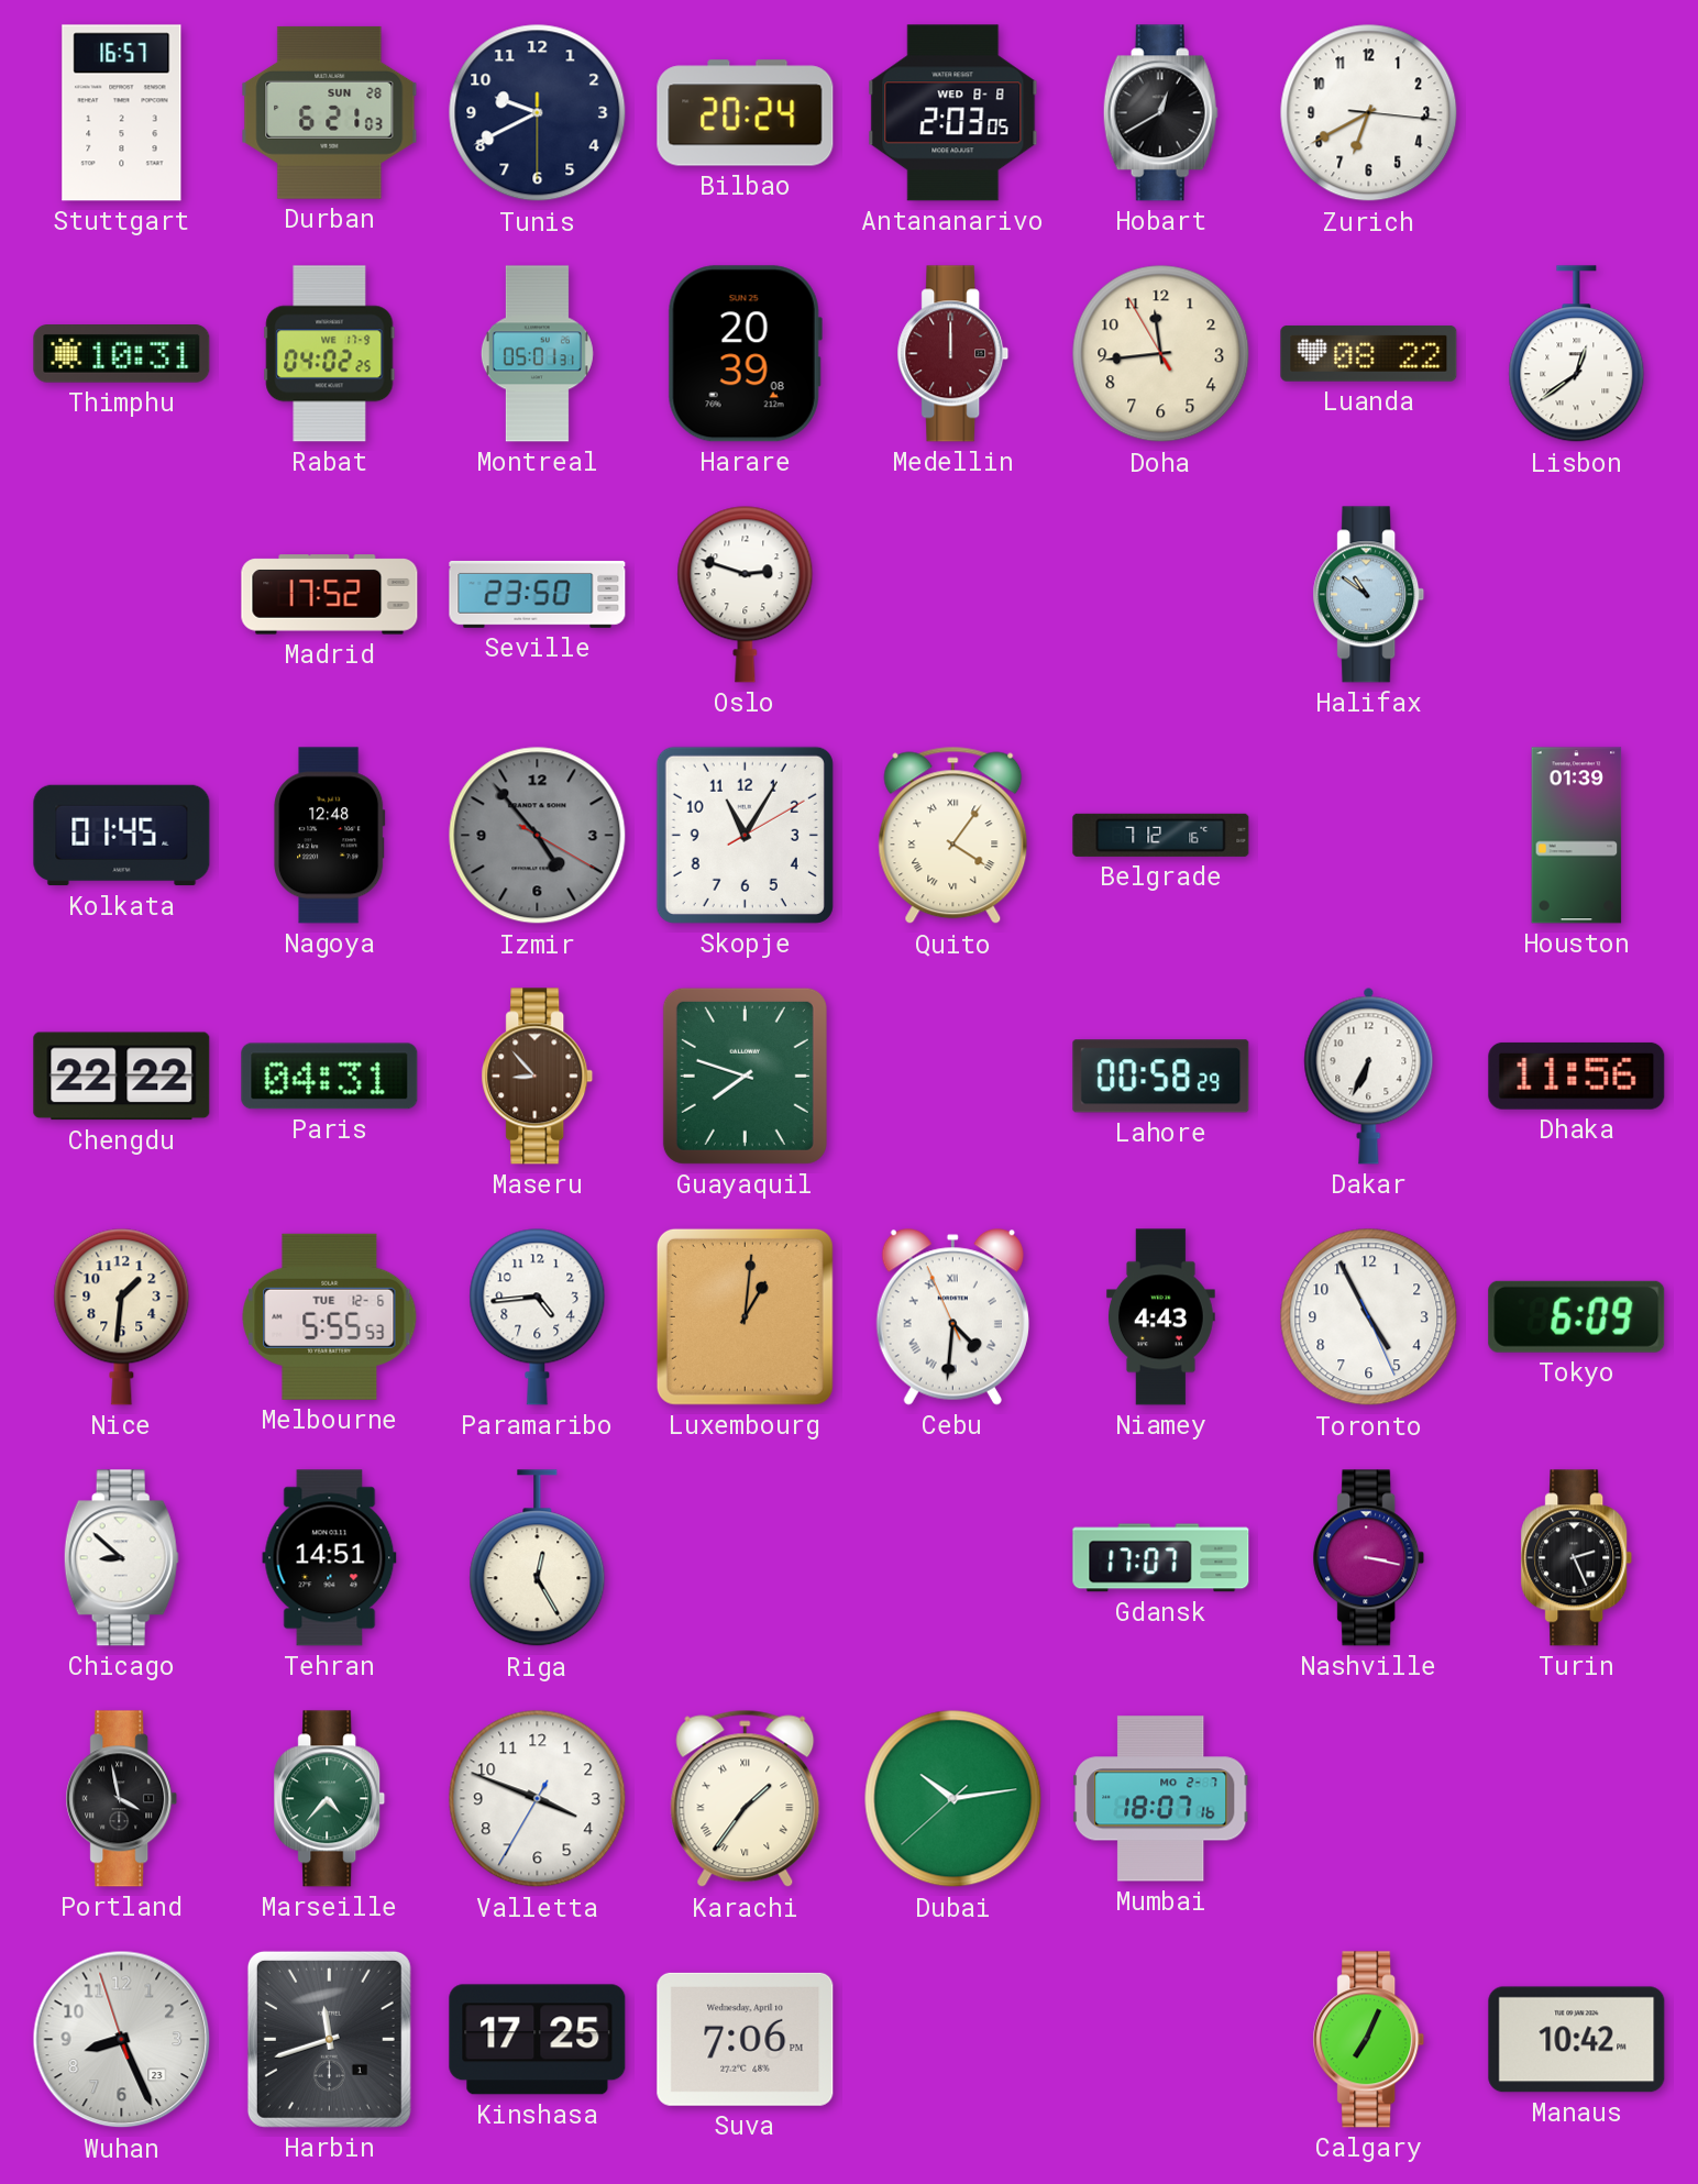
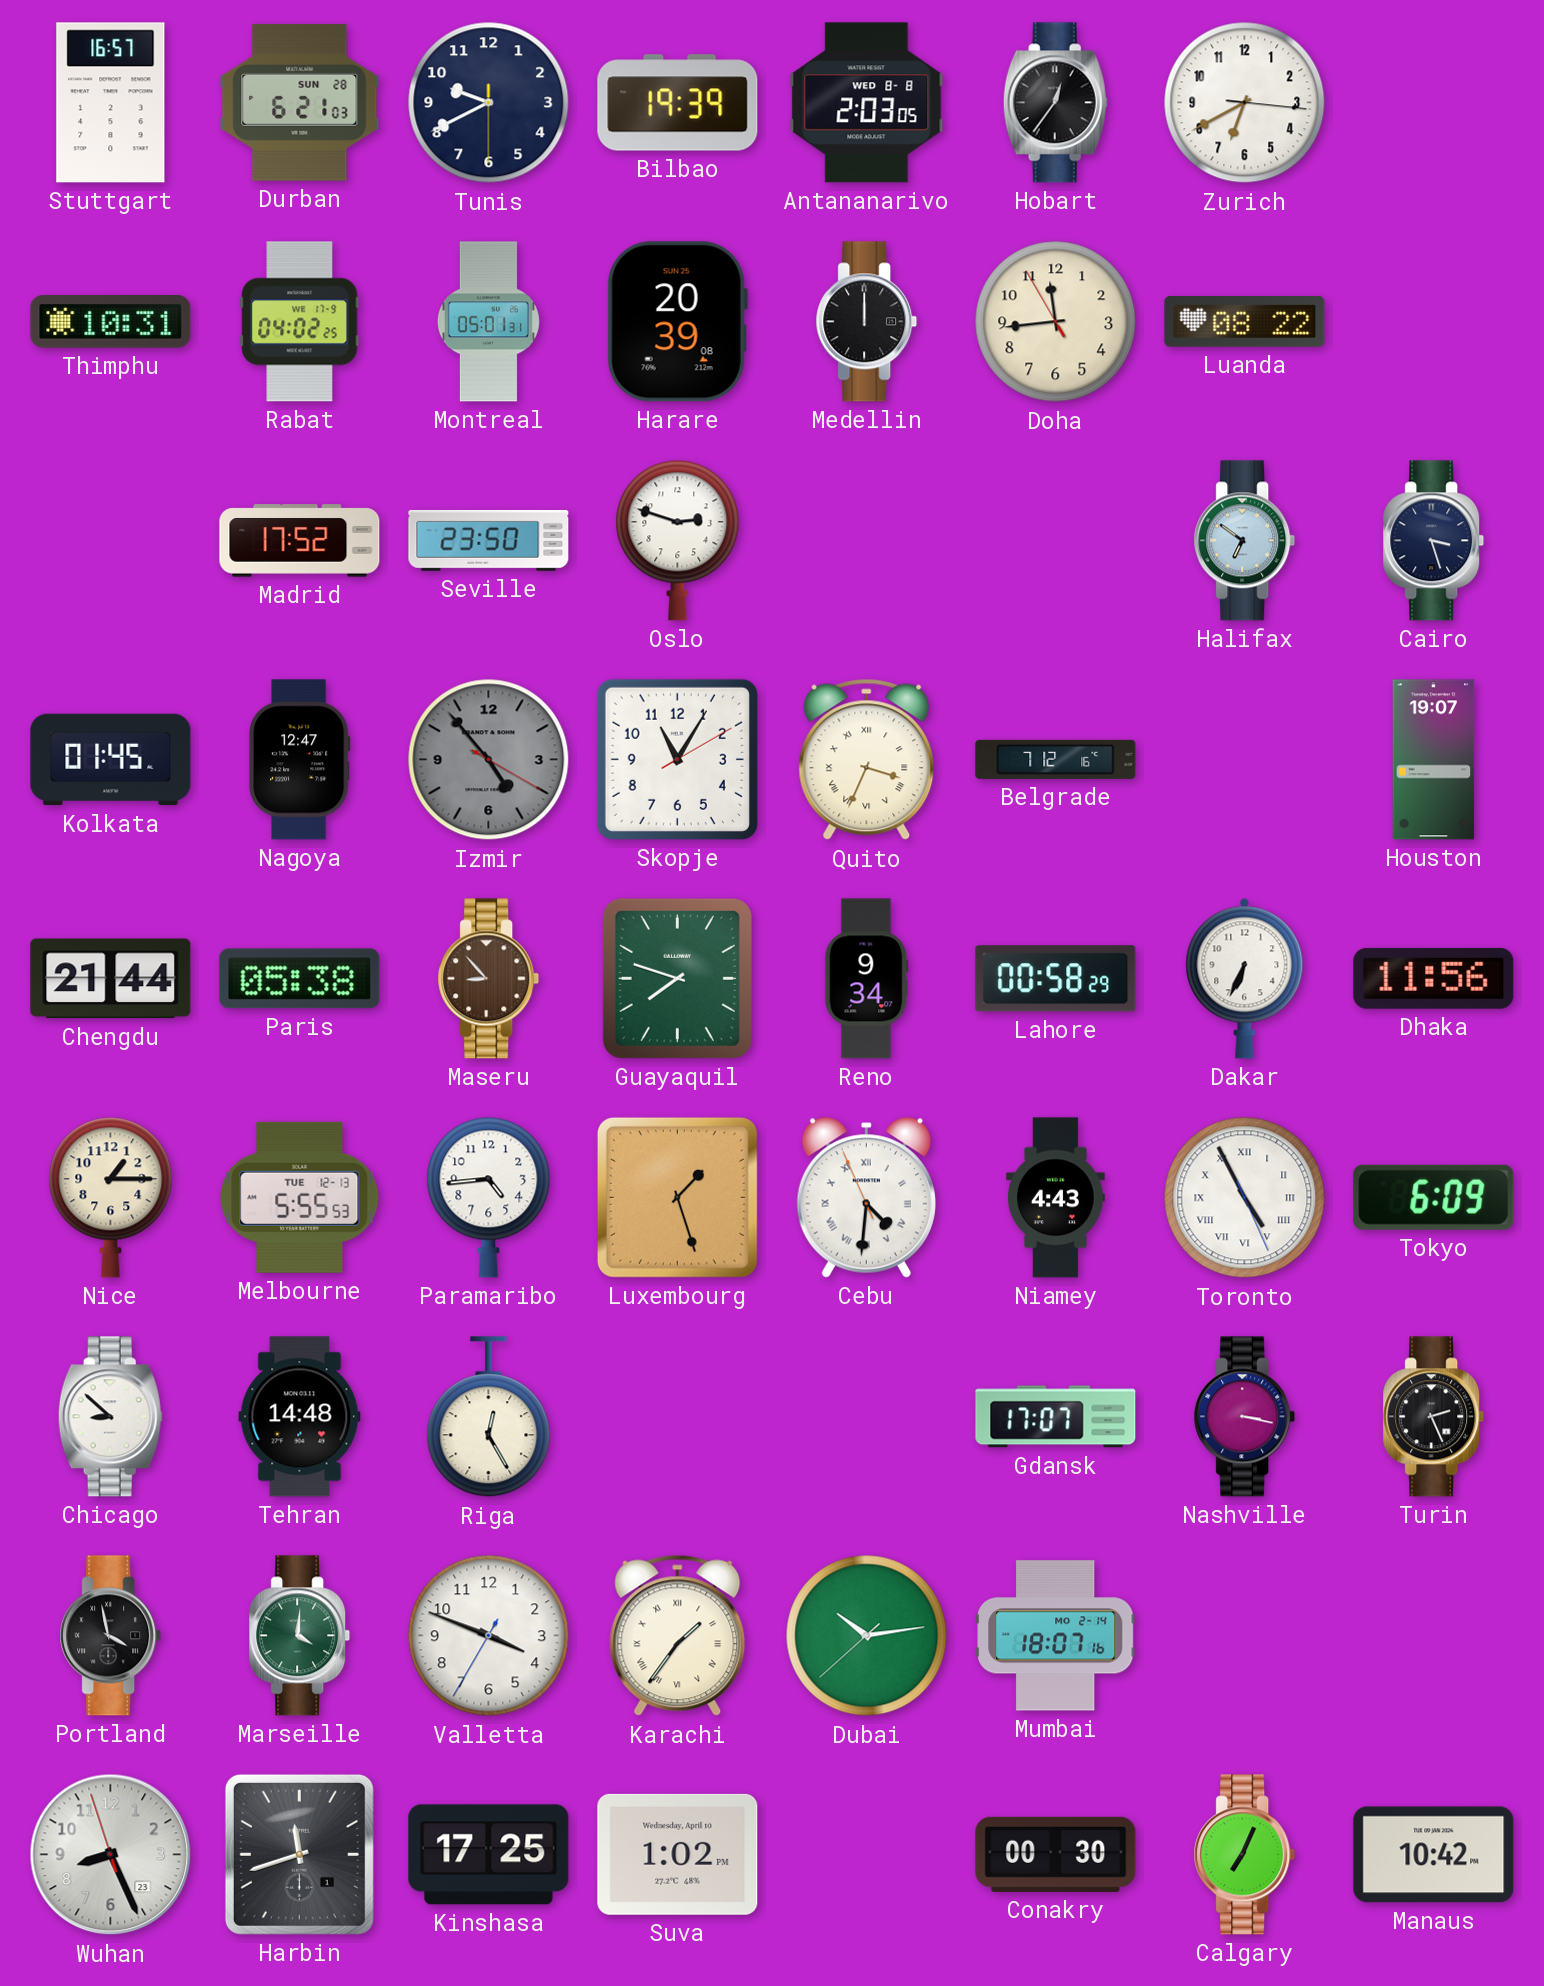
Bilbao: 20:24 -> 19:39 (678, 103)
Hobart: 12:40 -> 12:36 (1055, 103)
Medellin dial: burgundy -> black (867, 322)
Lisbon: 12:39 -> none (1577, 354)
Halifax: 10:51 -> 6:51 (1245, 541)
Cairo: none -> 3:27 (1434, 541)
Nagoya: 12:48 -> 12:47 (300, 760)
Quito: 4:06 -> 3:34 (867, 760)
Houston: 01:39 -> 19:07 (1434, 760)
Chengdu: 22:22 -> 21:44 (111, 979)
Paris: 04:31 -> 05:38 (300, 979)
Reno: none -> 9:34 (867, 979)
Nice: 1:31 -> 1:15 (111, 1197)
Melbourne date: TUE 12-6 -> TUE 12-13 (300, 1197)
Luxembourg: 1:01 -> 1:27 (677, 1197)
Toronto numerals: Arabic -> Roman (1245, 1198)
Tehran: 14:51 -> 14:48 (300, 1417)
Marseille: 4:37 -> 4:01 (300, 1636)
Mumbai date: MO 2-7 -> MO 2-14 (1056, 1636)
Suva: 7:06 -> 1:02 (678, 1854)
Conakry: none -> 00:30 (1056, 1854)
